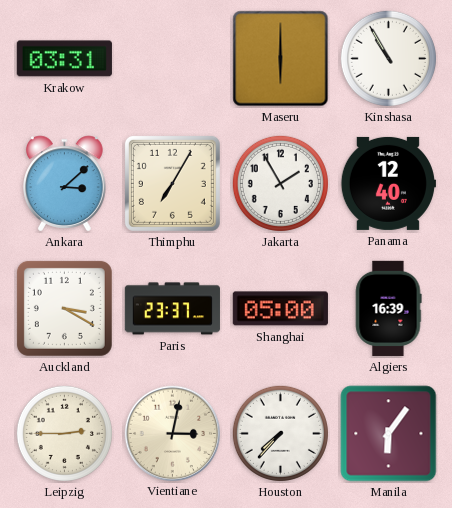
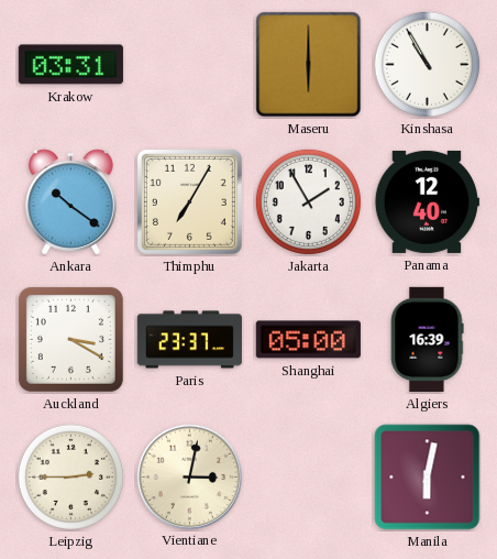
Ankara: 3:08 -> 10:21 (71, 202)
Houston: 7:37 -> none (280, 433)
Manila: 6:06 -> 6:02 (428, 478)
